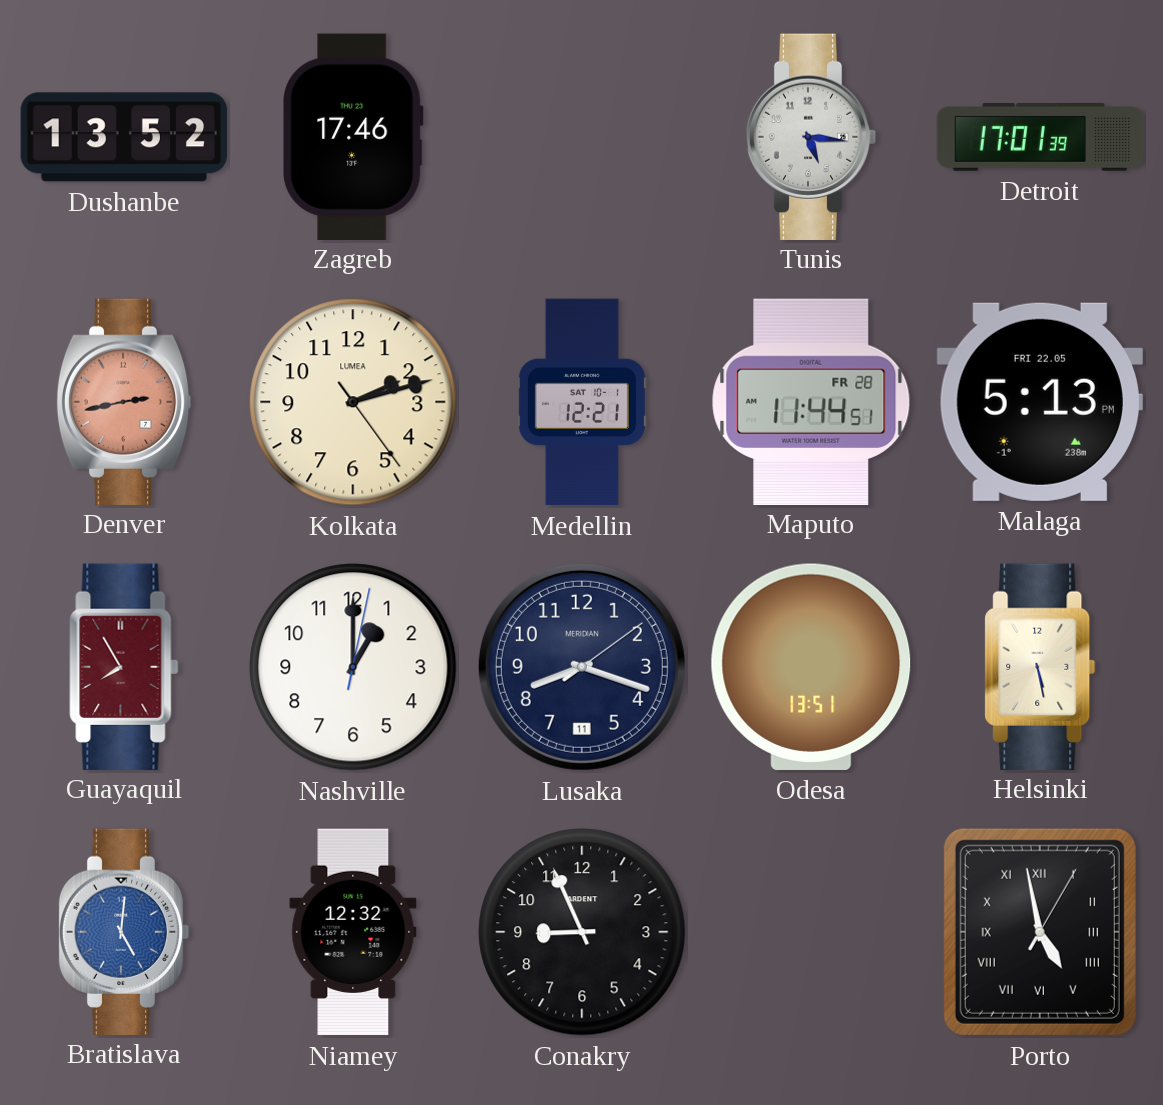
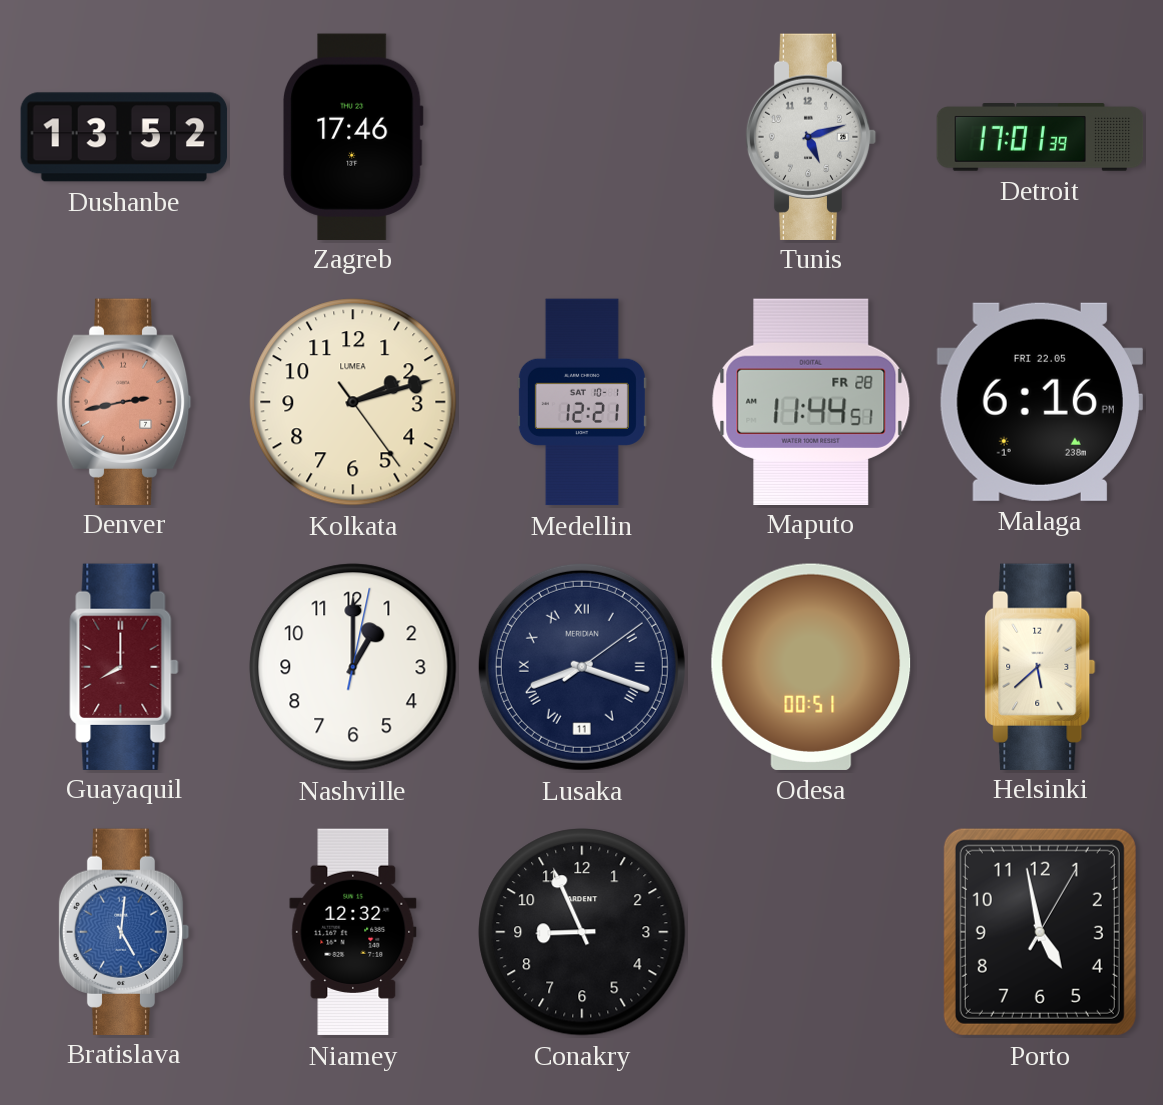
Tunis: 5:16 -> 5:12 (811, 136)
Malaga: 5:13 -> 6:16 (1040, 402)
Guayaquil: 7:55 -> 8:00 (124, 666)
Lusaka numerals: Arabic -> Roman (582, 667)
Odesa: 13:51 -> 00:51 (811, 667)
Helsinki: 5:28 -> 5:38 (1040, 666)
Porto numerals: Roman -> Arabic (1040, 932)
